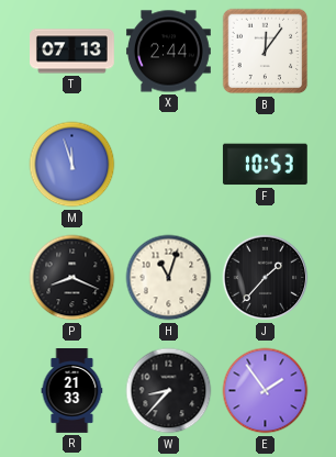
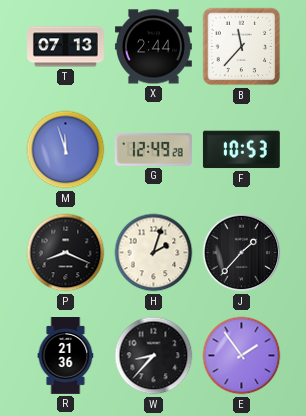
B: 12:06 -> 11:37 (242, 47)
G: none -> 12:49 (153, 150)
H: 11:03 -> 2:03 (154, 253)
R: 21:33 -> 21:36 (66, 356)
